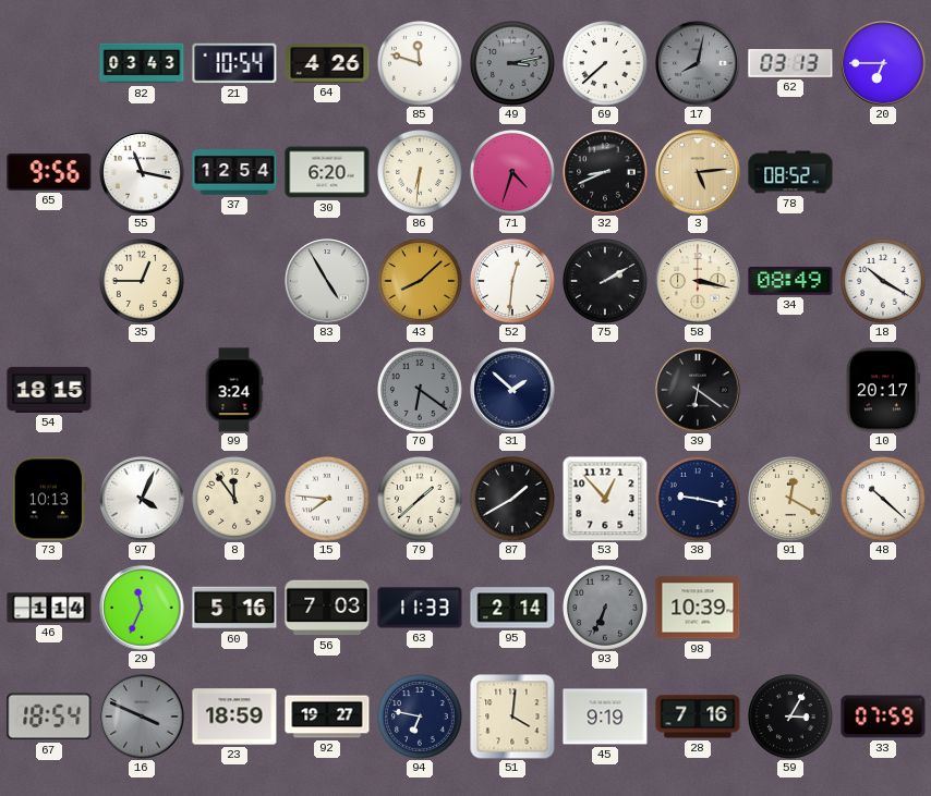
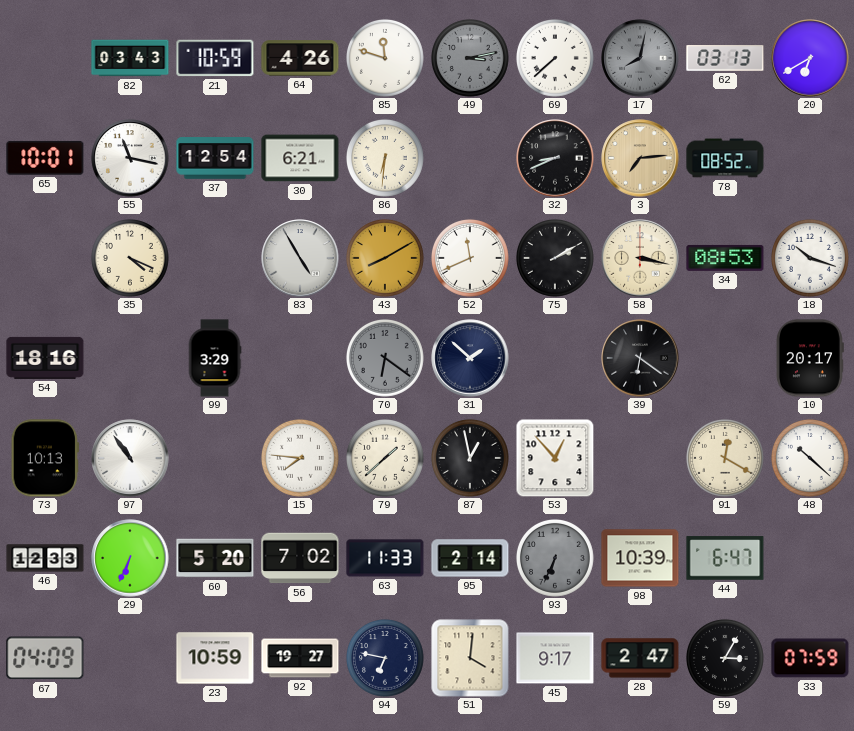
21: 10:54 -> 10:59 (215, 58)
20: 6:45 -> 6:40 (810, 58)
65: 9:56 -> 10:01 (45, 158)
30: 6:20 -> 6:21 (300, 158)
71: 4:33 -> none (512, 172)
3: 5:14 -> 7:14 (640, 158)
35: 12:45 -> 4:19 (130, 258)
43: 8:08 -> 8:10 (385, 258)
52: 12:31 -> 11:41 (470, 258)
34: 08:49 -> 08:53 (725, 258)
18: 10:20 -> 10:18 (810, 258)
54: 18:15 -> 18:16 (45, 358)
99: 3:24 -> 3:29 (215, 358)
97: 4:04 -> 10:54 (130, 458)
8: 11:54 -> none (234, 499)
87: 1:40 -> 12:58 (470, 458)
38: 9:17 -> none (698, 499)
46: 1:14 -> 12:33 (45, 558)
29: 11:34 -> 6:34 (130, 558)
60: 5:16 -> 5:20 (215, 558)
56: 7:03 -> 7:02 (300, 558)
44: none -> 6:47 (725, 558)
67: 18:54 -> 04:09 (45, 658)
16: 3:49 -> none (142, 717)
23: 18:59 -> 10:59 (215, 658)
45: 9:19 -> 9:17 (555, 658)
28: 7:16 -> 2:47 (640, 658)
